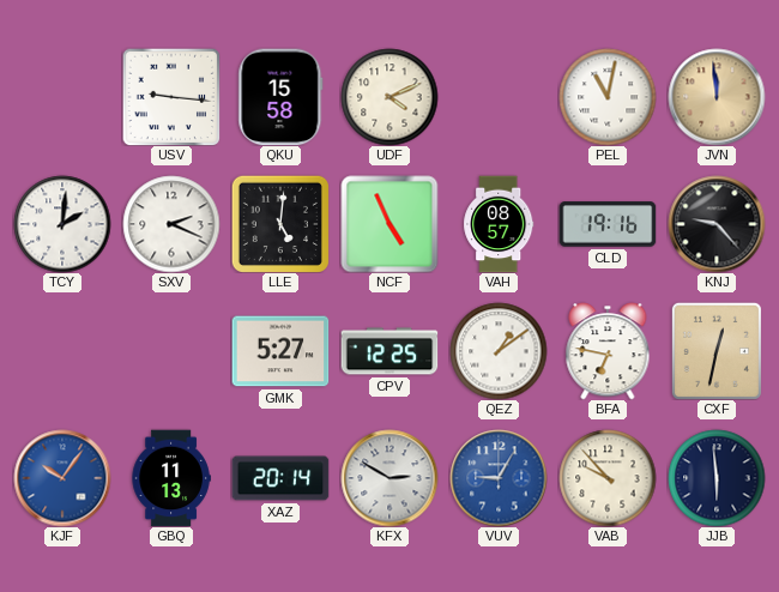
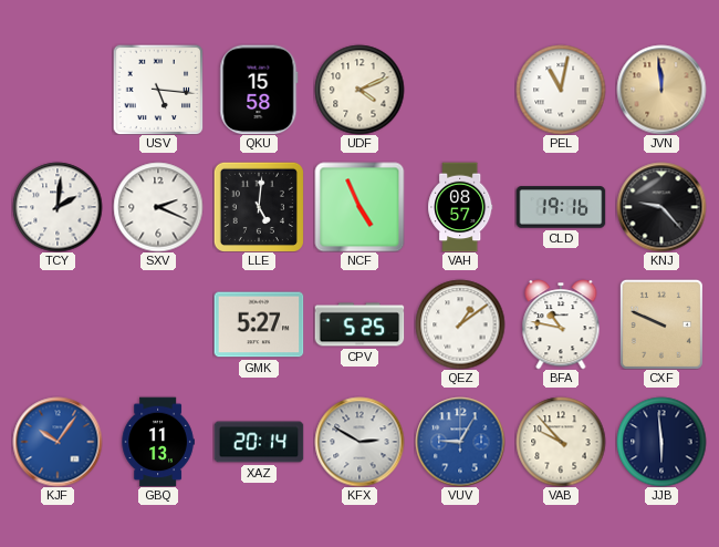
USV: 9:16 -> 5:16 (158, 90)
CPV: 12:25 -> 5:25 (359, 324)
BFA: 6:47 -> 10:47 (561, 324)
CXF: 12:32 -> 9:49 (661, 324)
